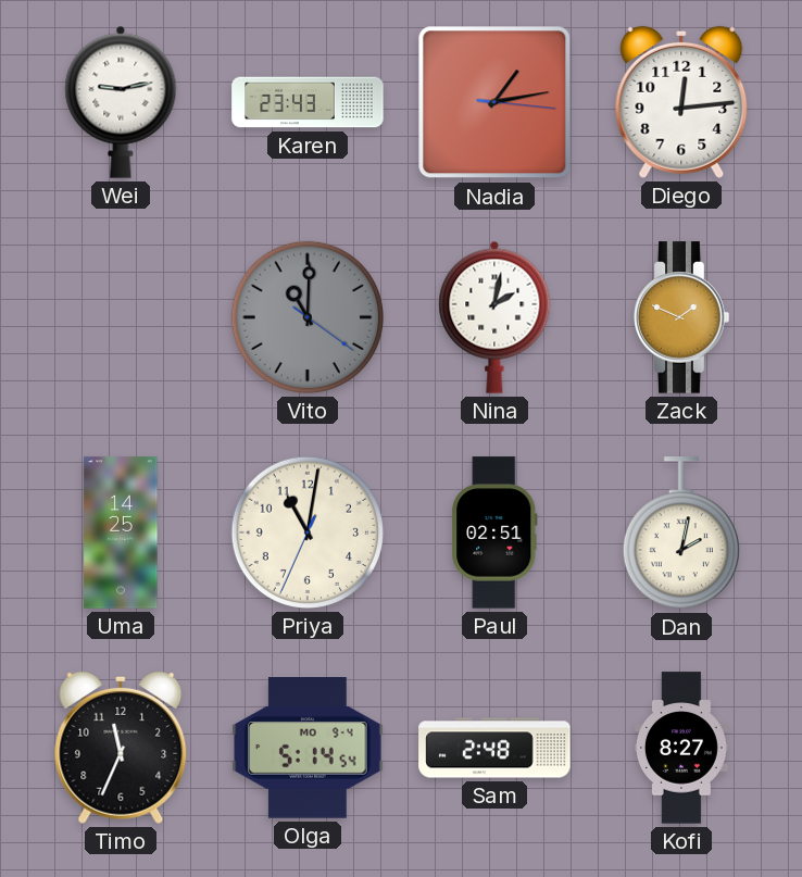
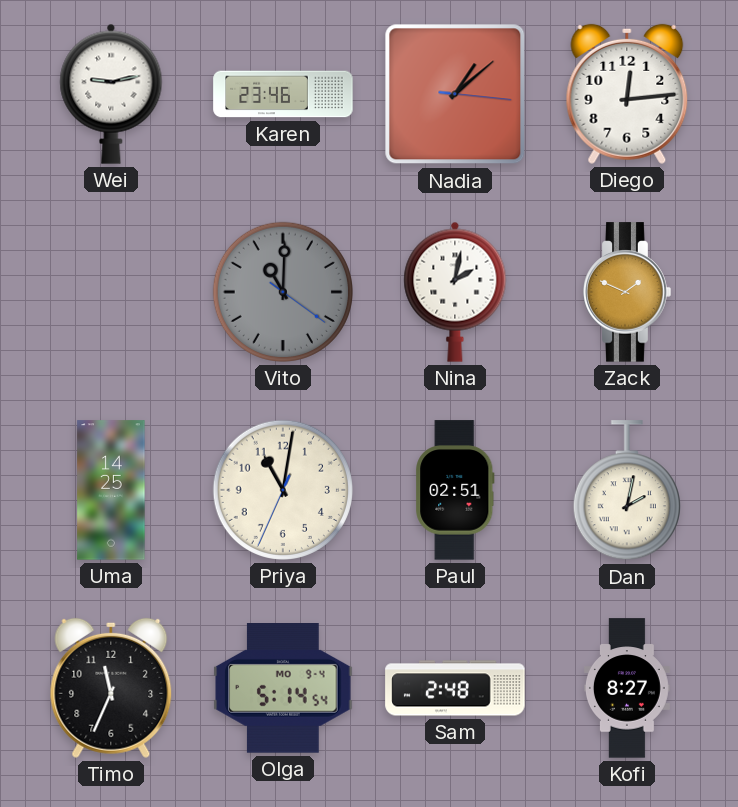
Karen: 23:43 -> 23:46 (283, 94)
Nadia: 1:13 -> 1:08 (455, 94)
